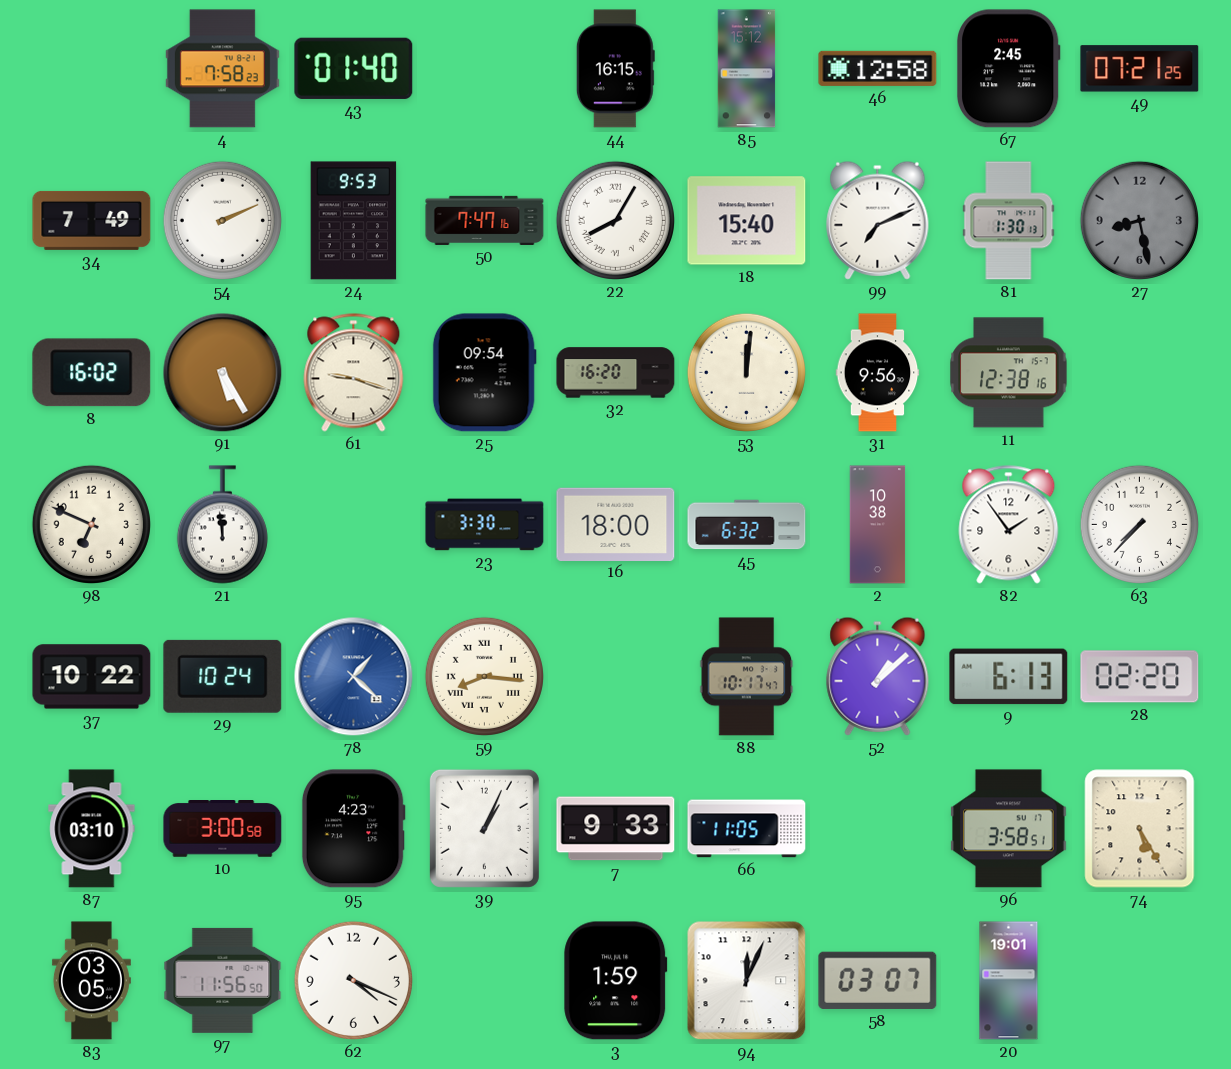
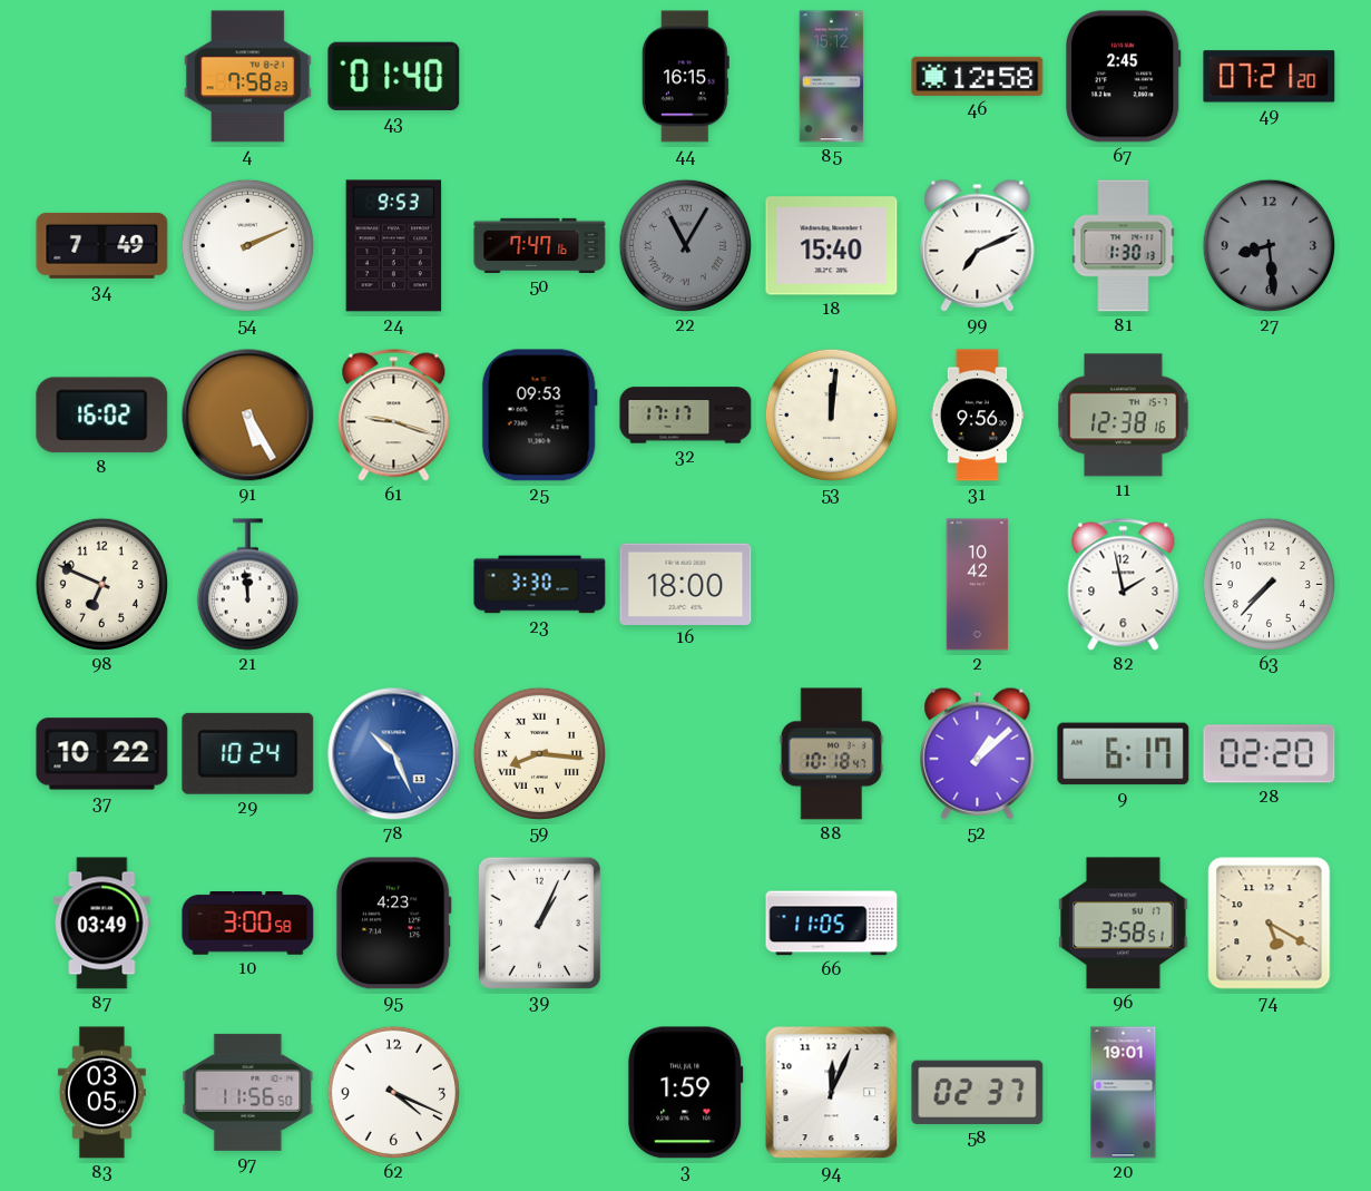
49: 07:21:25 -> 07:21:20 (1270, 77)
22: 8:05 -> 11:05 (685, 245)
22 dial: white -> grey (685, 245)
27: 8:28 -> 8:29 (1269, 245)
25: 09:54 -> 09:53 (539, 416)
32: 16:20 -> 17:17 (686, 416)
45: 6:32 -> none (747, 525)
2: 10:38 -> 10:42 (978, 585)
82: 1:54 -> 1:58 (1124, 585)
78: 1:22 -> 10:26 (394, 754)
88: 10:17 -> 10:18 (832, 754)
9: 6:13 -> 6:17 (1124, 754)
87: 03:10 -> 03:49 (102, 924)
7: 9:33 -> none (616, 829)
74: 5:25 -> 5:20 (1270, 924)
58: 03:07 -> 02:37 (978, 1092)
